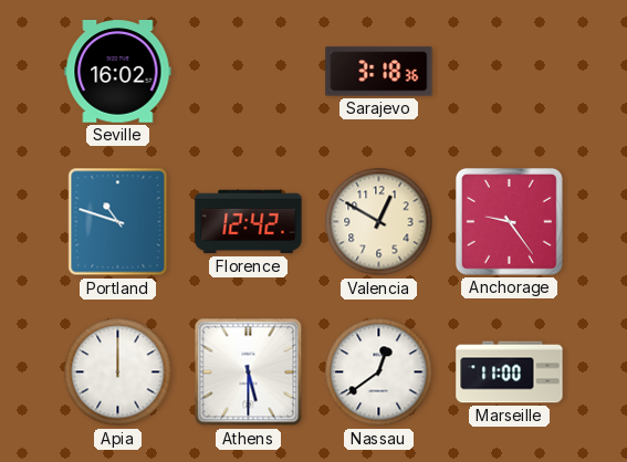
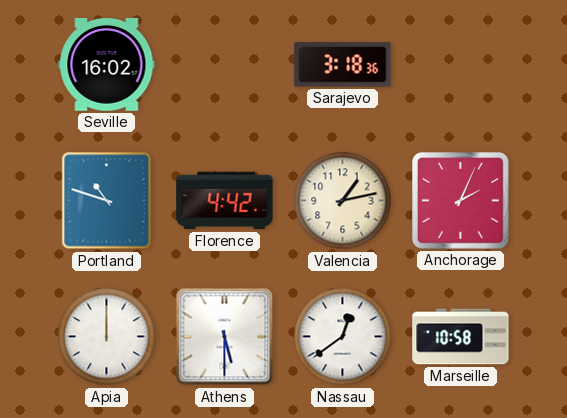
Florence: 12:42 -> 4:42 (225, 201)
Valencia: 12:50 -> 1:13 (343, 201)
Anchorage: 9:24 -> 2:04 (461, 201)
Marseille: 11:00 -> 10:58 (461, 337)
